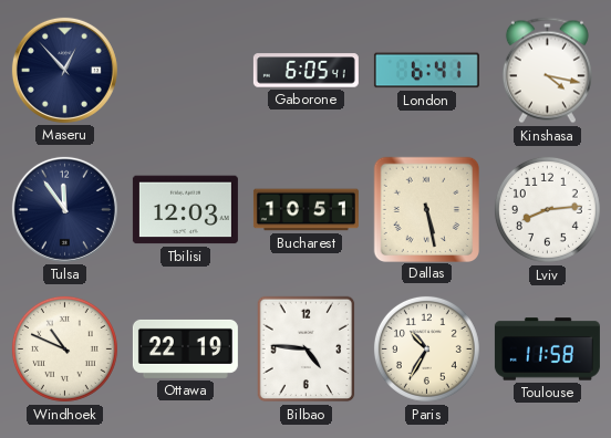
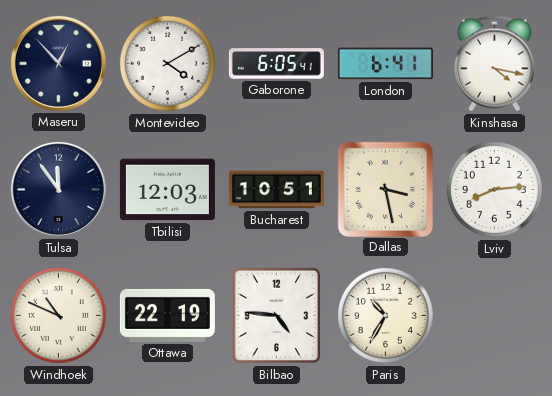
Montevideo: none -> 4:10 (167, 63)
Dallas: 5:28 -> 3:28 (385, 189)
Toulouse: 11:58 -> none (547, 350)
